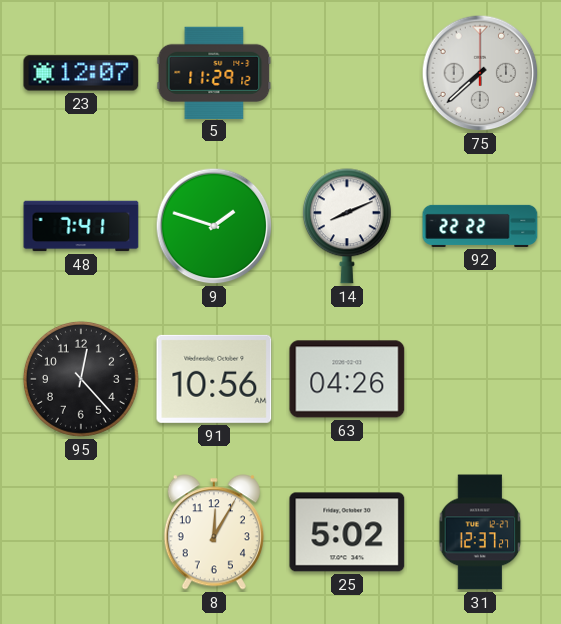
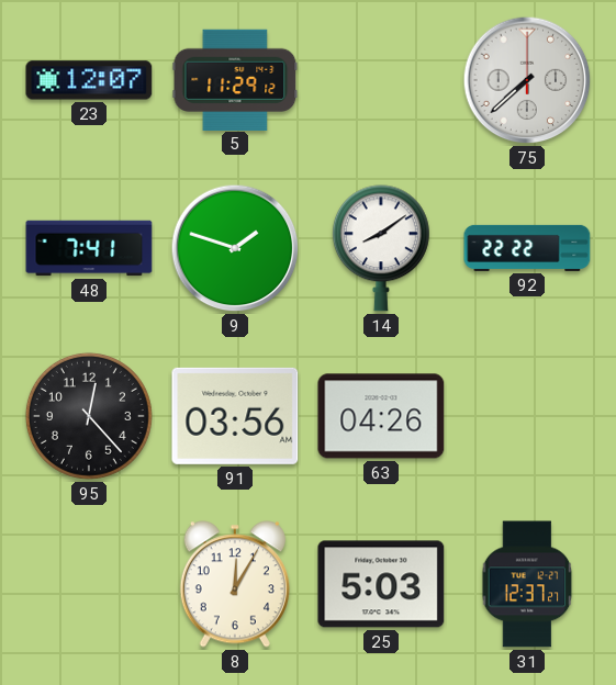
14: 8:11 -> 8:09 (381, 248)
91: 10:56 -> 03:56 (235, 416)
25: 5:02 -> 5:03 (381, 584)
